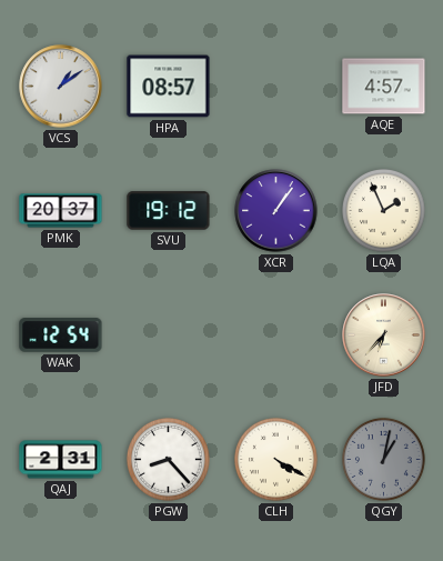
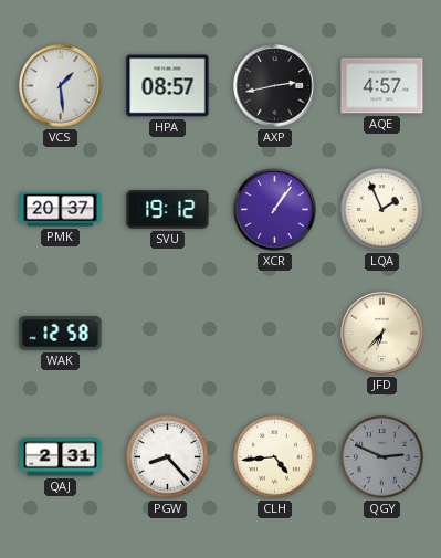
VCS: 1:09 -> 1:29 (61, 86)
AXP: none -> 2:43 (275, 86)
WAK: 12:54 -> 12:58 (61, 334)
CLH: 4:20 -> 4:44 (274, 456)
QGY: 1:02 -> 2:49 (381, 456)
